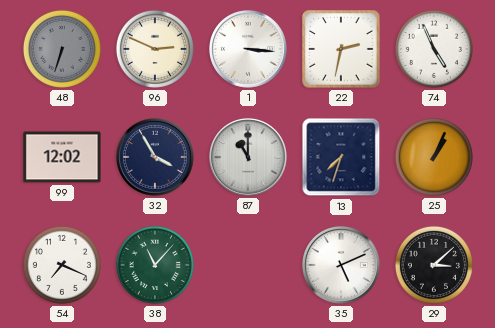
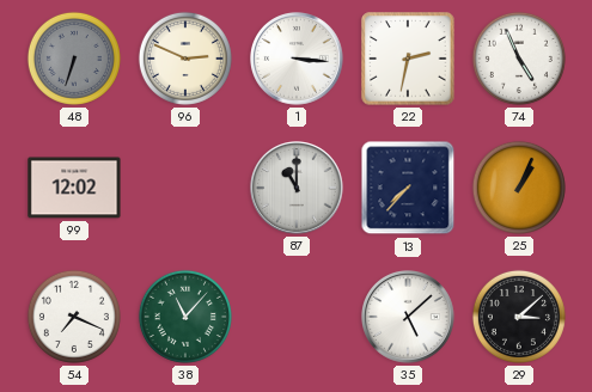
32: 3:55 -> none (156, 158)
13: 7:33 -> 7:37 (408, 188)
35: 5:11 -> 5:08 (409, 318)
